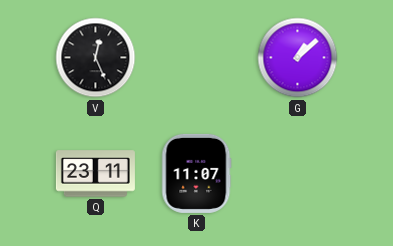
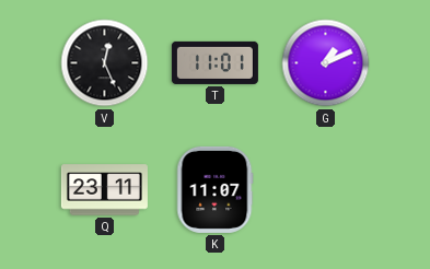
T: none -> 11:01 (214, 62)
G: 1:08 -> 1:11 (326, 63)
